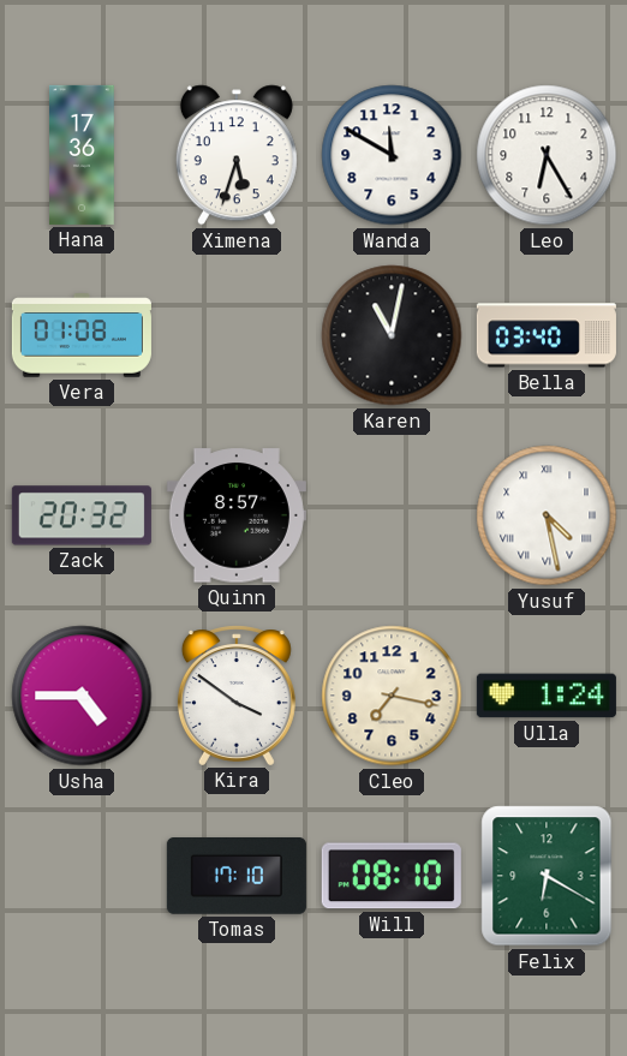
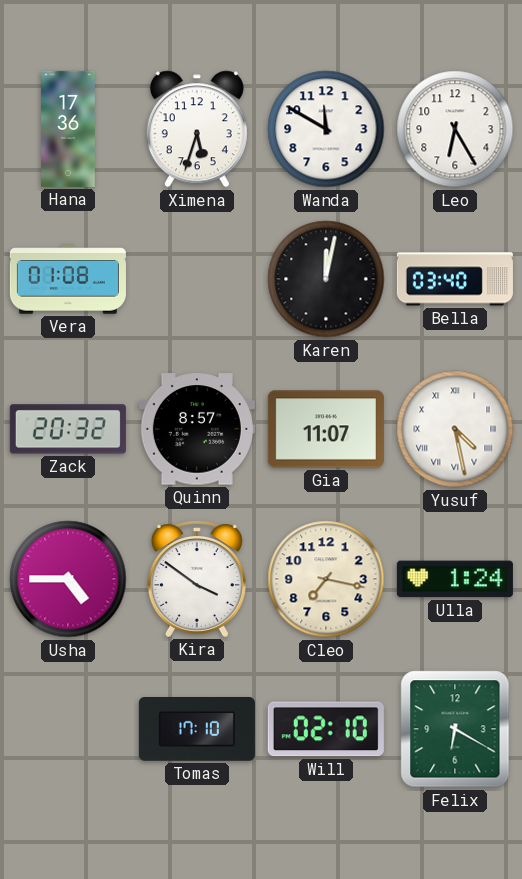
Karen: 11:02 -> 12:02 (326, 279)
Gia: none -> 11:07 (326, 429)
Will: 08:10 -> 02:10 (326, 729)
